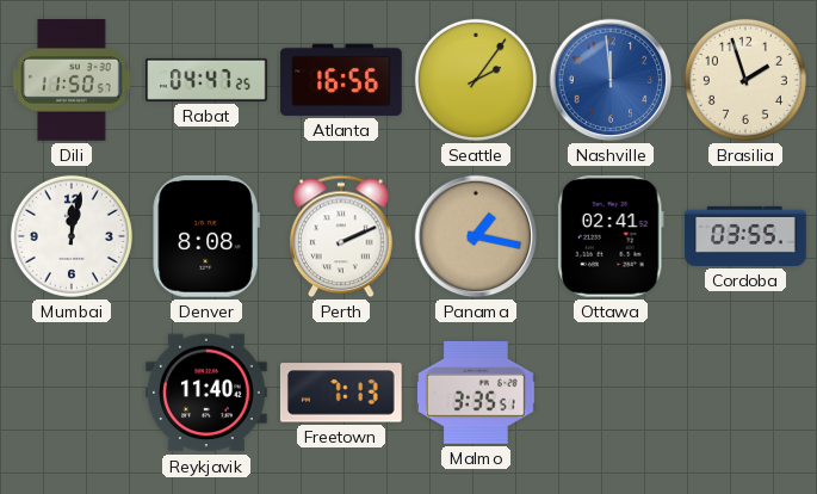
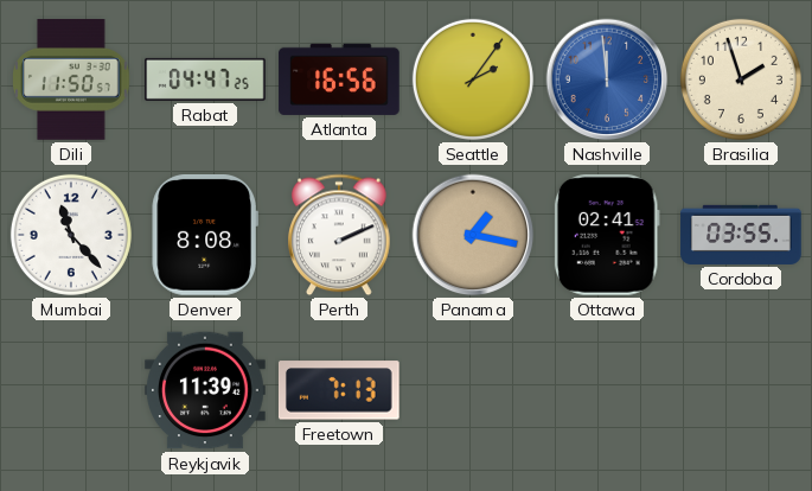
Mumbai: 12:02 -> 11:23 (71, 235)
Reykjavik: 11:40 -> 11:39 (205, 390)
Malmo: 3:35 -> none (477, 393)
